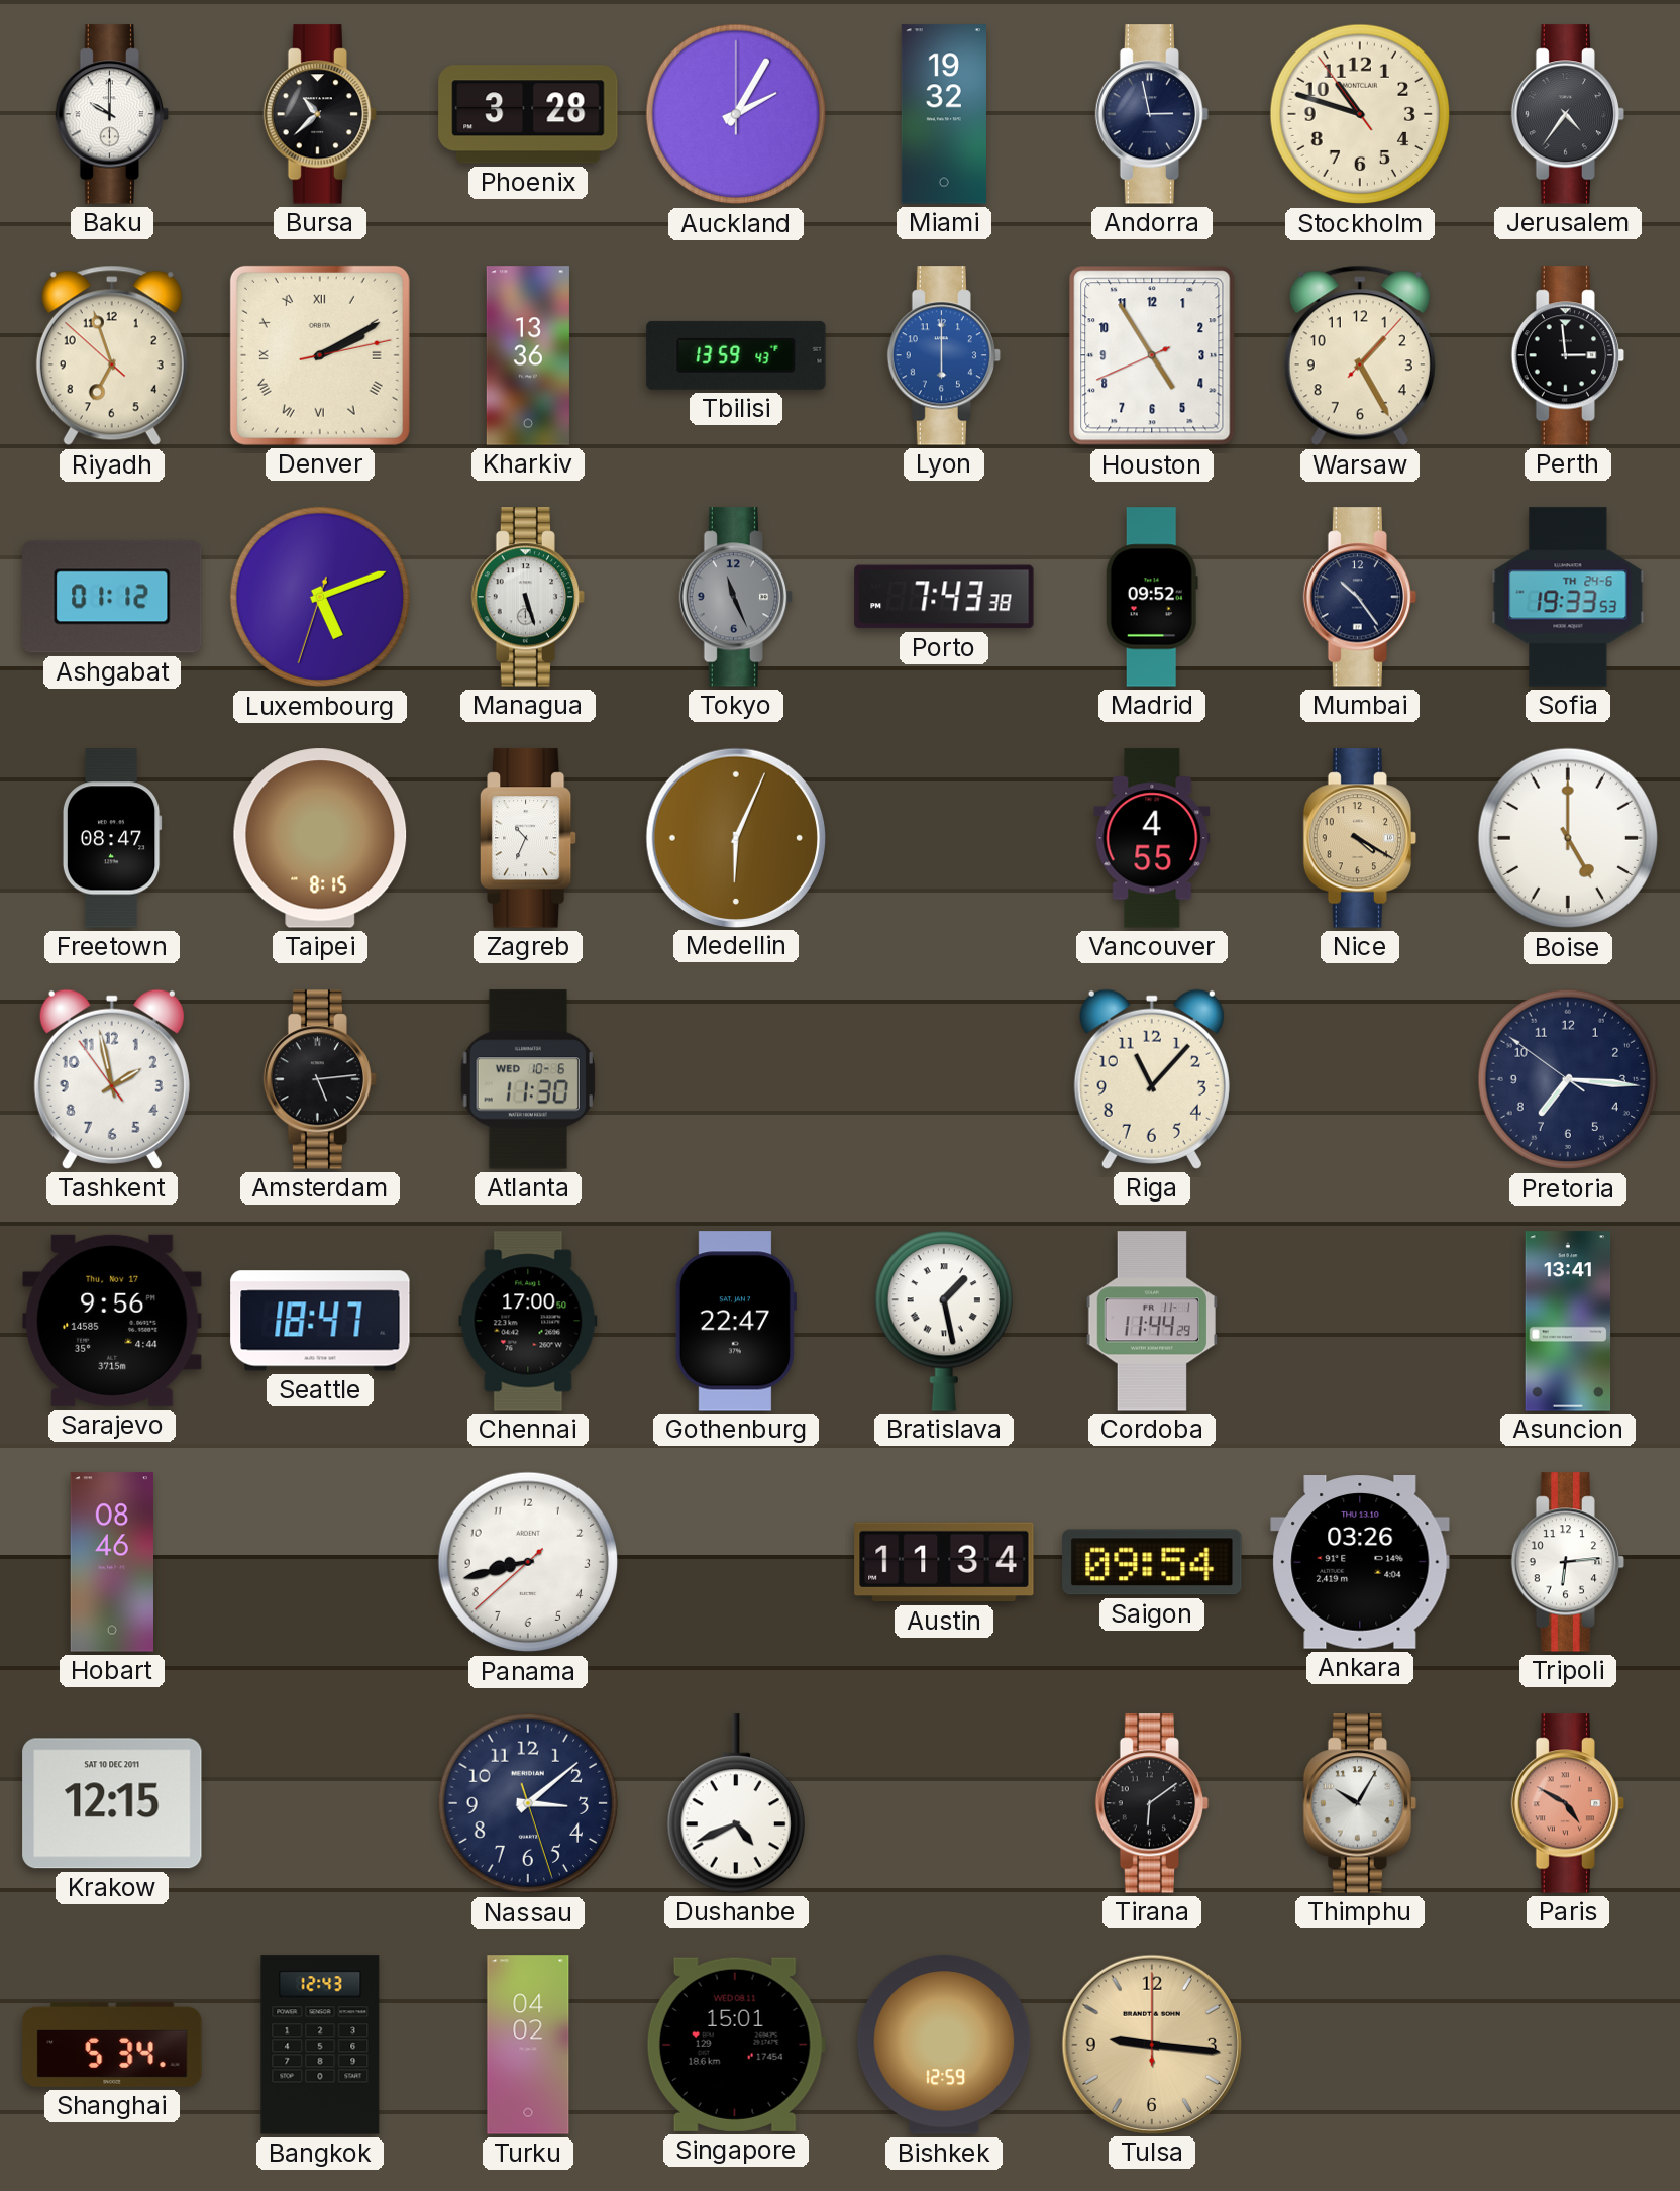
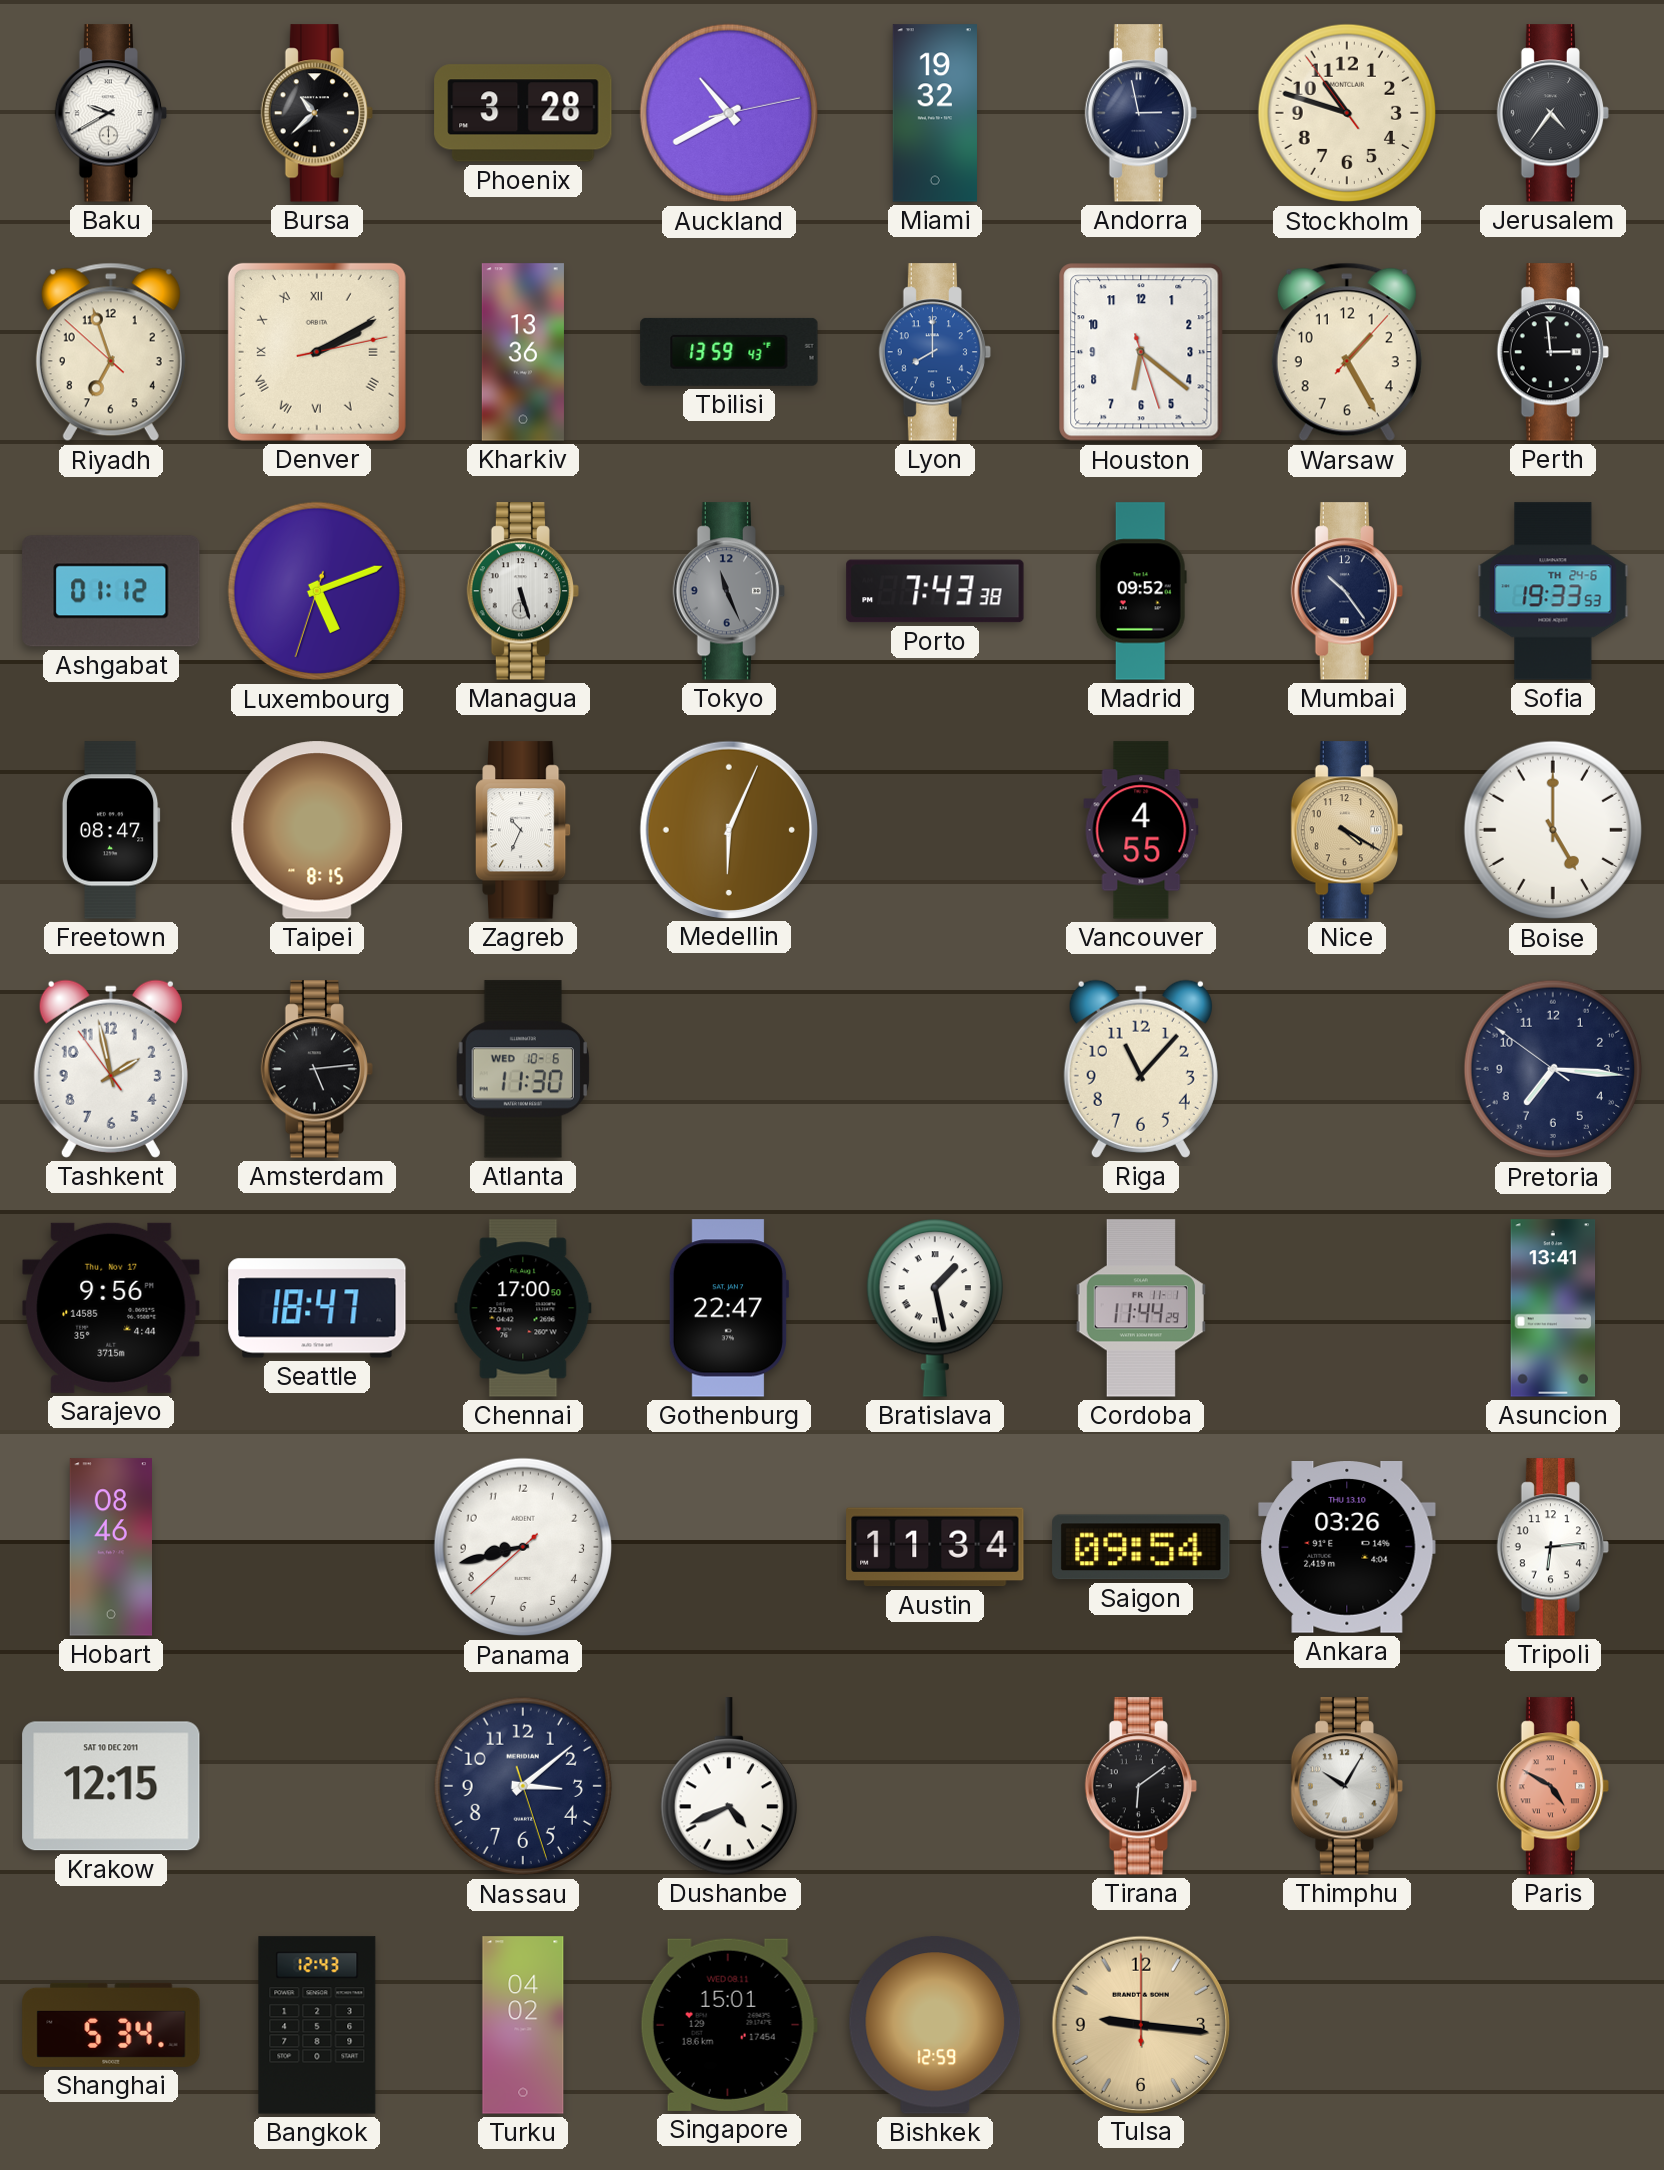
Baku: 10:00 -> 9:40 (111, 113)
Auckland: 2:05 -> 10:40 (729, 113)
Lyon: 6:00 -> 8:00 (935, 352)
Houston: 4:54 -> 6:21 (1141, 352)
